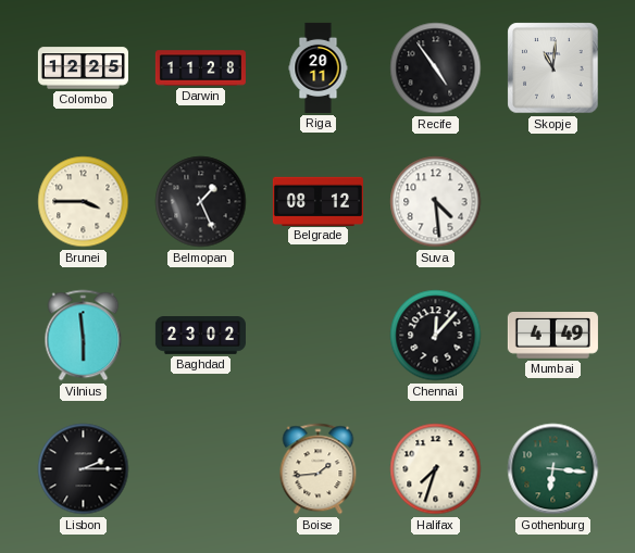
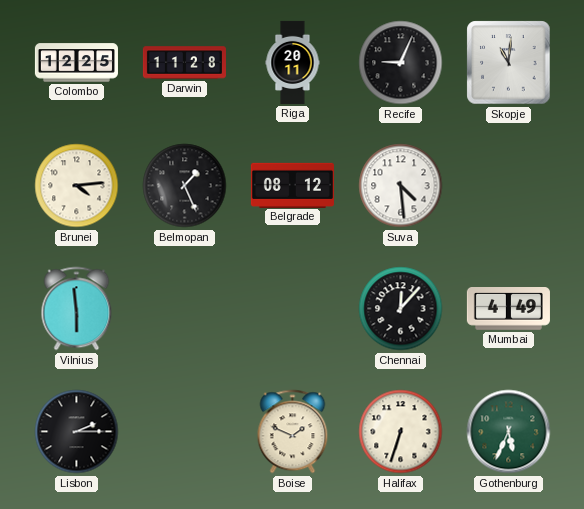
Recife: 4:54 -> 9:04 (401, 63)
Brunei: 3:45 -> 4:14 (77, 186)
Baghdad: 23:02 -> none (200, 336)
Boise: 1:44 -> 1:49 (293, 432)
Halifax: 7:33 -> 6:33 (401, 432)
Gothenburg: 6:16 -> 5:34 (509, 432)
